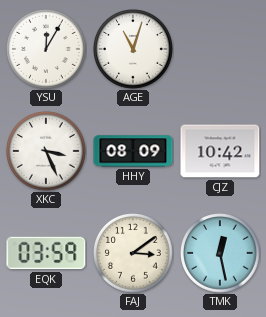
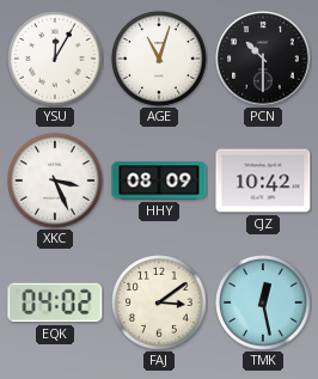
PCN: none -> 10:30 (263, 59)
EQK: 03:59 -> 04:02 (55, 302)
